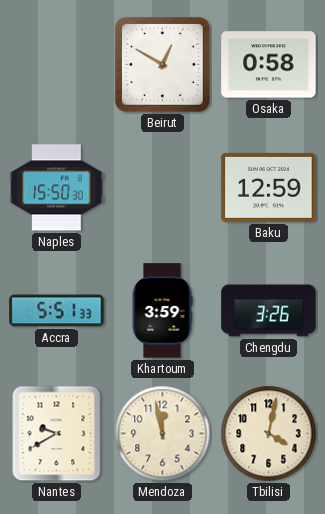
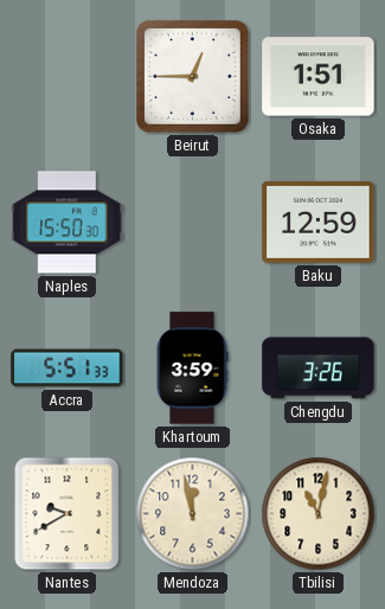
Beirut: 12:50 -> 12:45 (193, 77)
Osaka: 0:58 -> 1:51 (319, 77)
Tbilisi: 4:02 -> 11:02 (319, 514)
